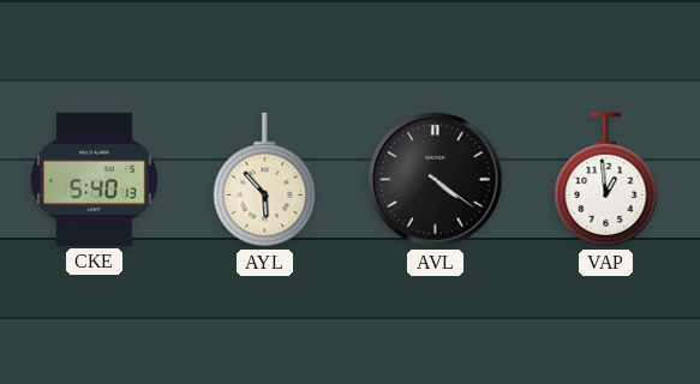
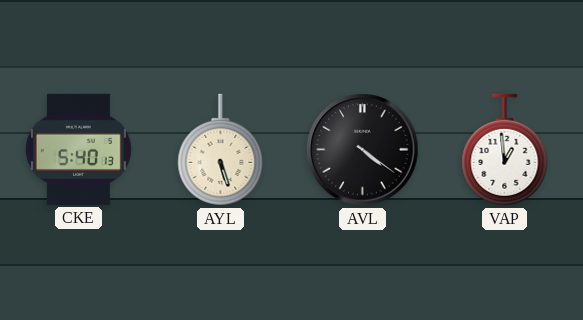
AYL: 5:53 -> 5:27 (221, 150)
